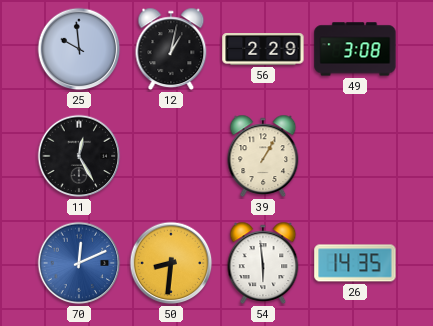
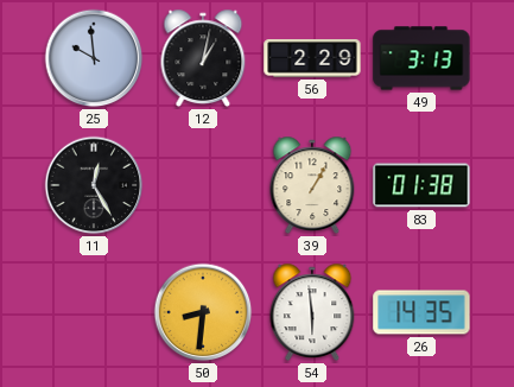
49: 3:08 -> 3:13 (421, 58)
83: none -> 01:38 (421, 185)
70: 12:11 -> none (79, 263)
